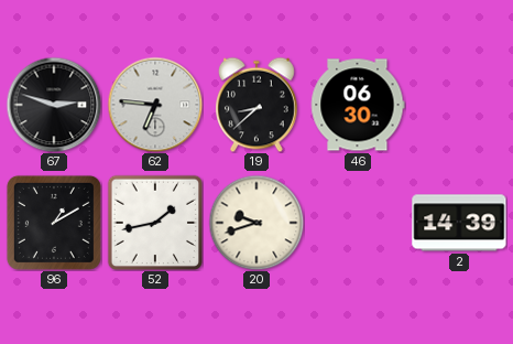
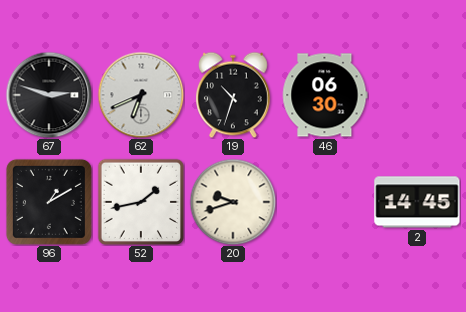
62: 6:46 -> 6:41 (141, 95)
19: 8:38 -> 10:33 (234, 95)
2: 14:39 -> 14:45 (417, 202)
